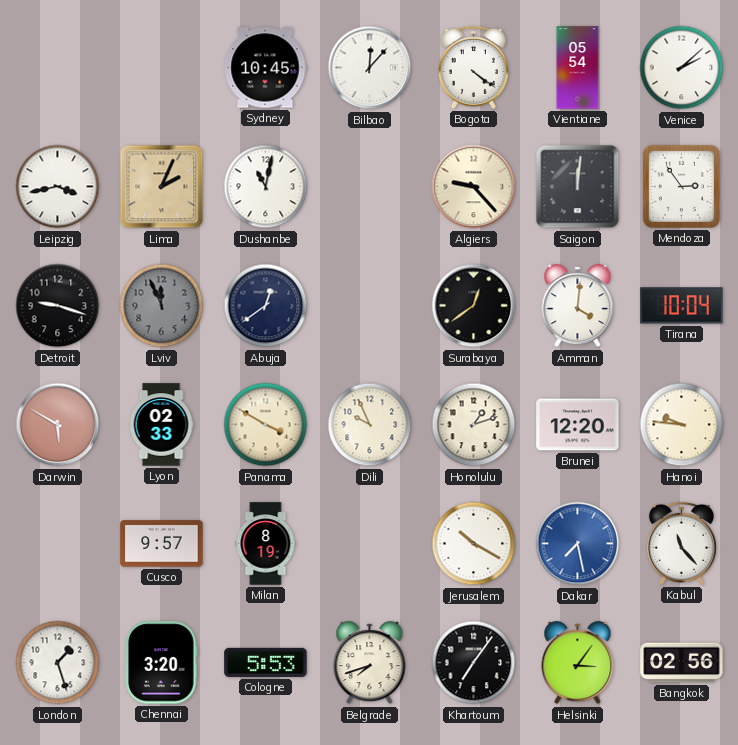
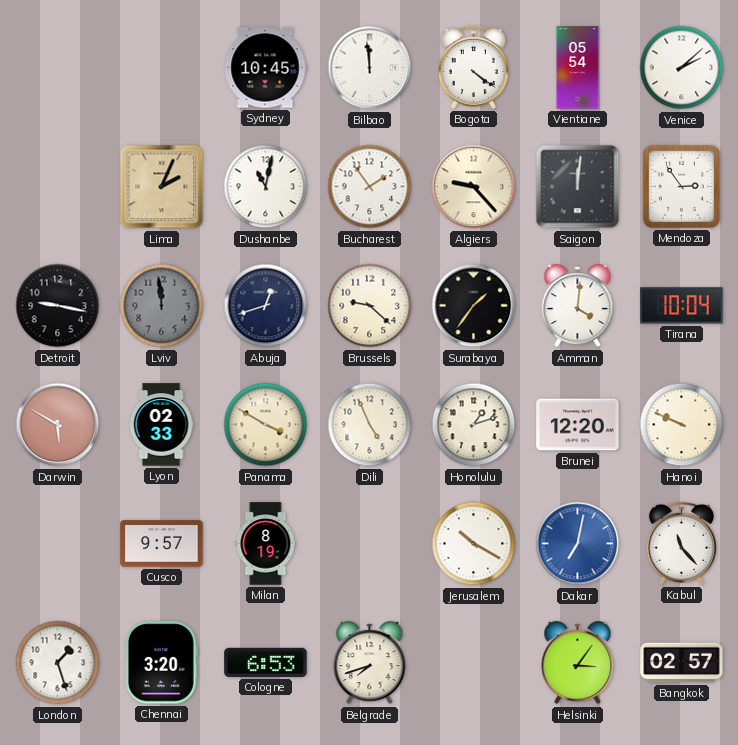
Bilbao: 12:07 -> 11:59 (370, 68)
Leipzig: 3:43 -> none (58, 187)
Bucharest: none -> 1:54 (370, 187)
Detroit: 9:18 -> 9:17 (58, 306)
Lviv: 11:56 -> 11:59 (162, 306)
Abuja: 12:39 -> 12:42 (266, 306)
Brussels: none -> 9:22 (370, 306)
Surabaya: 12:39 -> 1:36 (474, 306)
Dili: 9:56 -> 4:56 (370, 425)
Hanoi: 9:46 -> 9:49 (682, 425)
Dakar: 7:28 -> 7:02 (578, 544)
Cologne: 5:53 -> 6:53 (266, 662)
Khartoum: 7:06 -> none (474, 663)
Bangkok: 02:56 -> 02:57 (682, 663)
